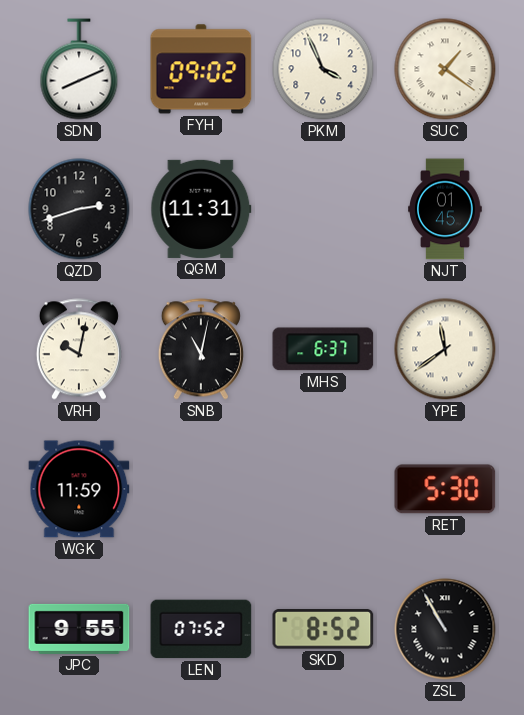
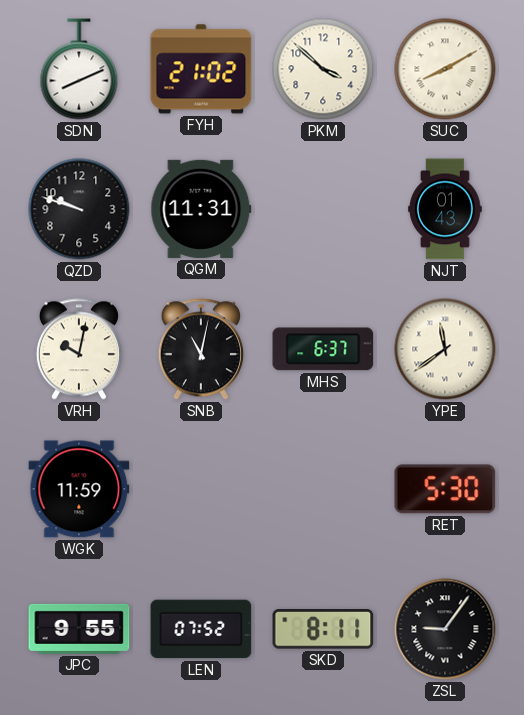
FYH: 09:02 -> 21:02 (201, 69)
PKM: 3:56 -> 3:52 (323, 69)
SUC: 1:21 -> 8:10 (445, 69)
QZD: 2:42 -> 9:48 (79, 209)
NJT: 01:45 -> 01:43 (445, 209)
SKD: 8:52 -> 8:11 (323, 629)
ZSL: 10:55 -> 9:06 (445, 629)
